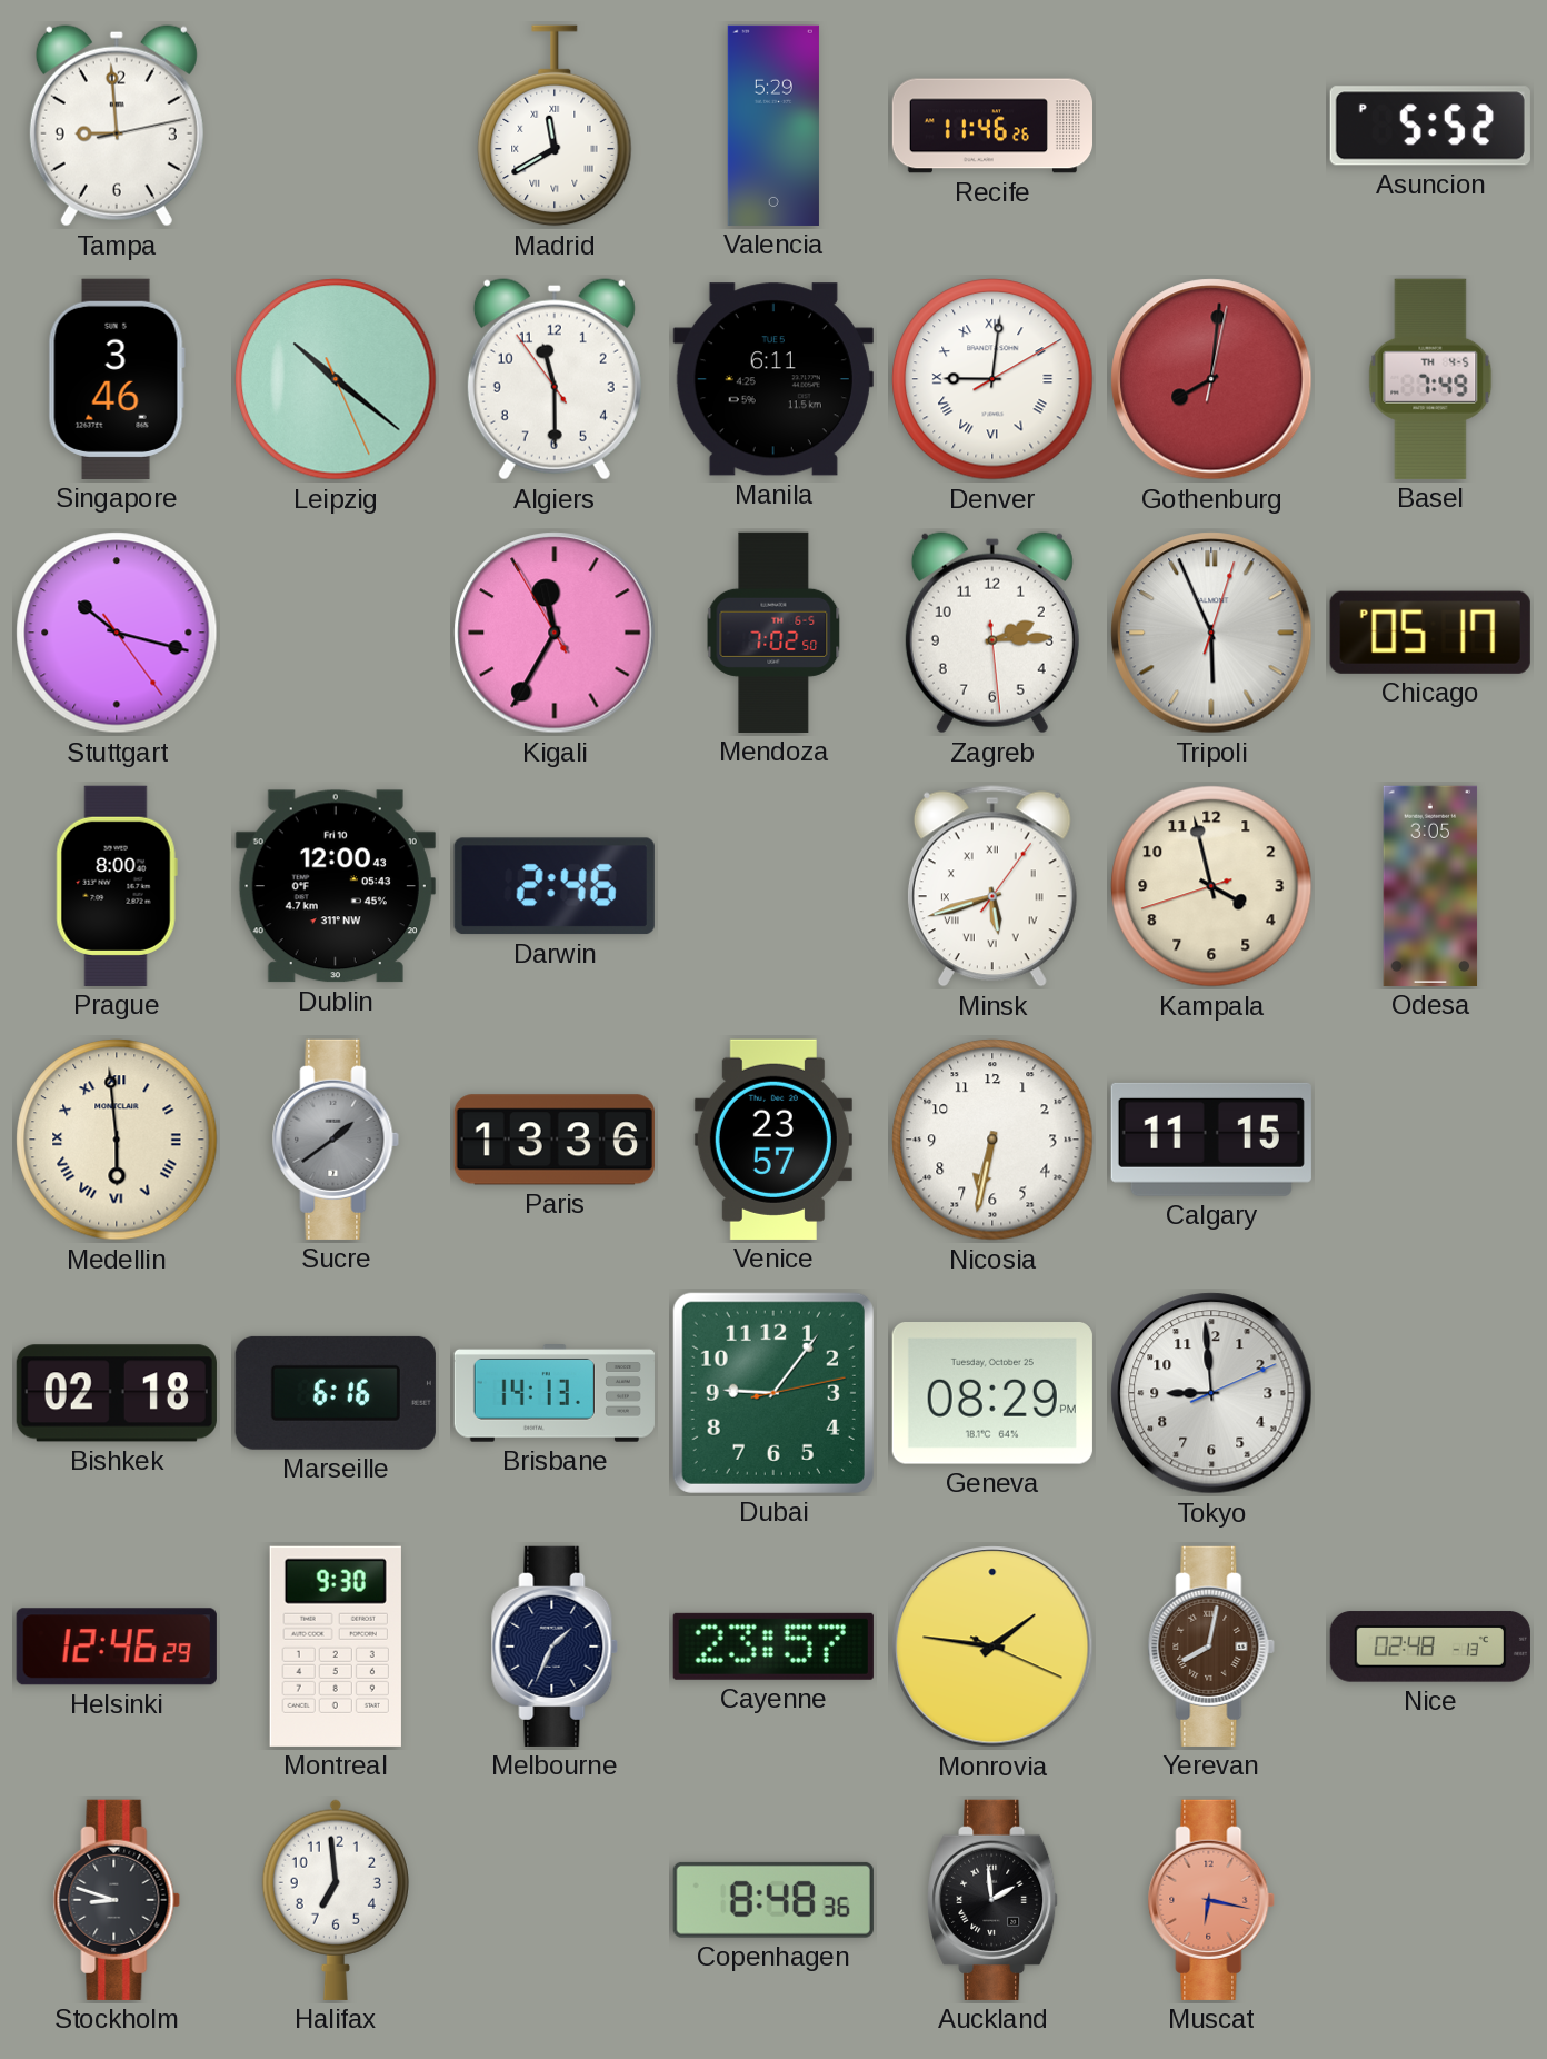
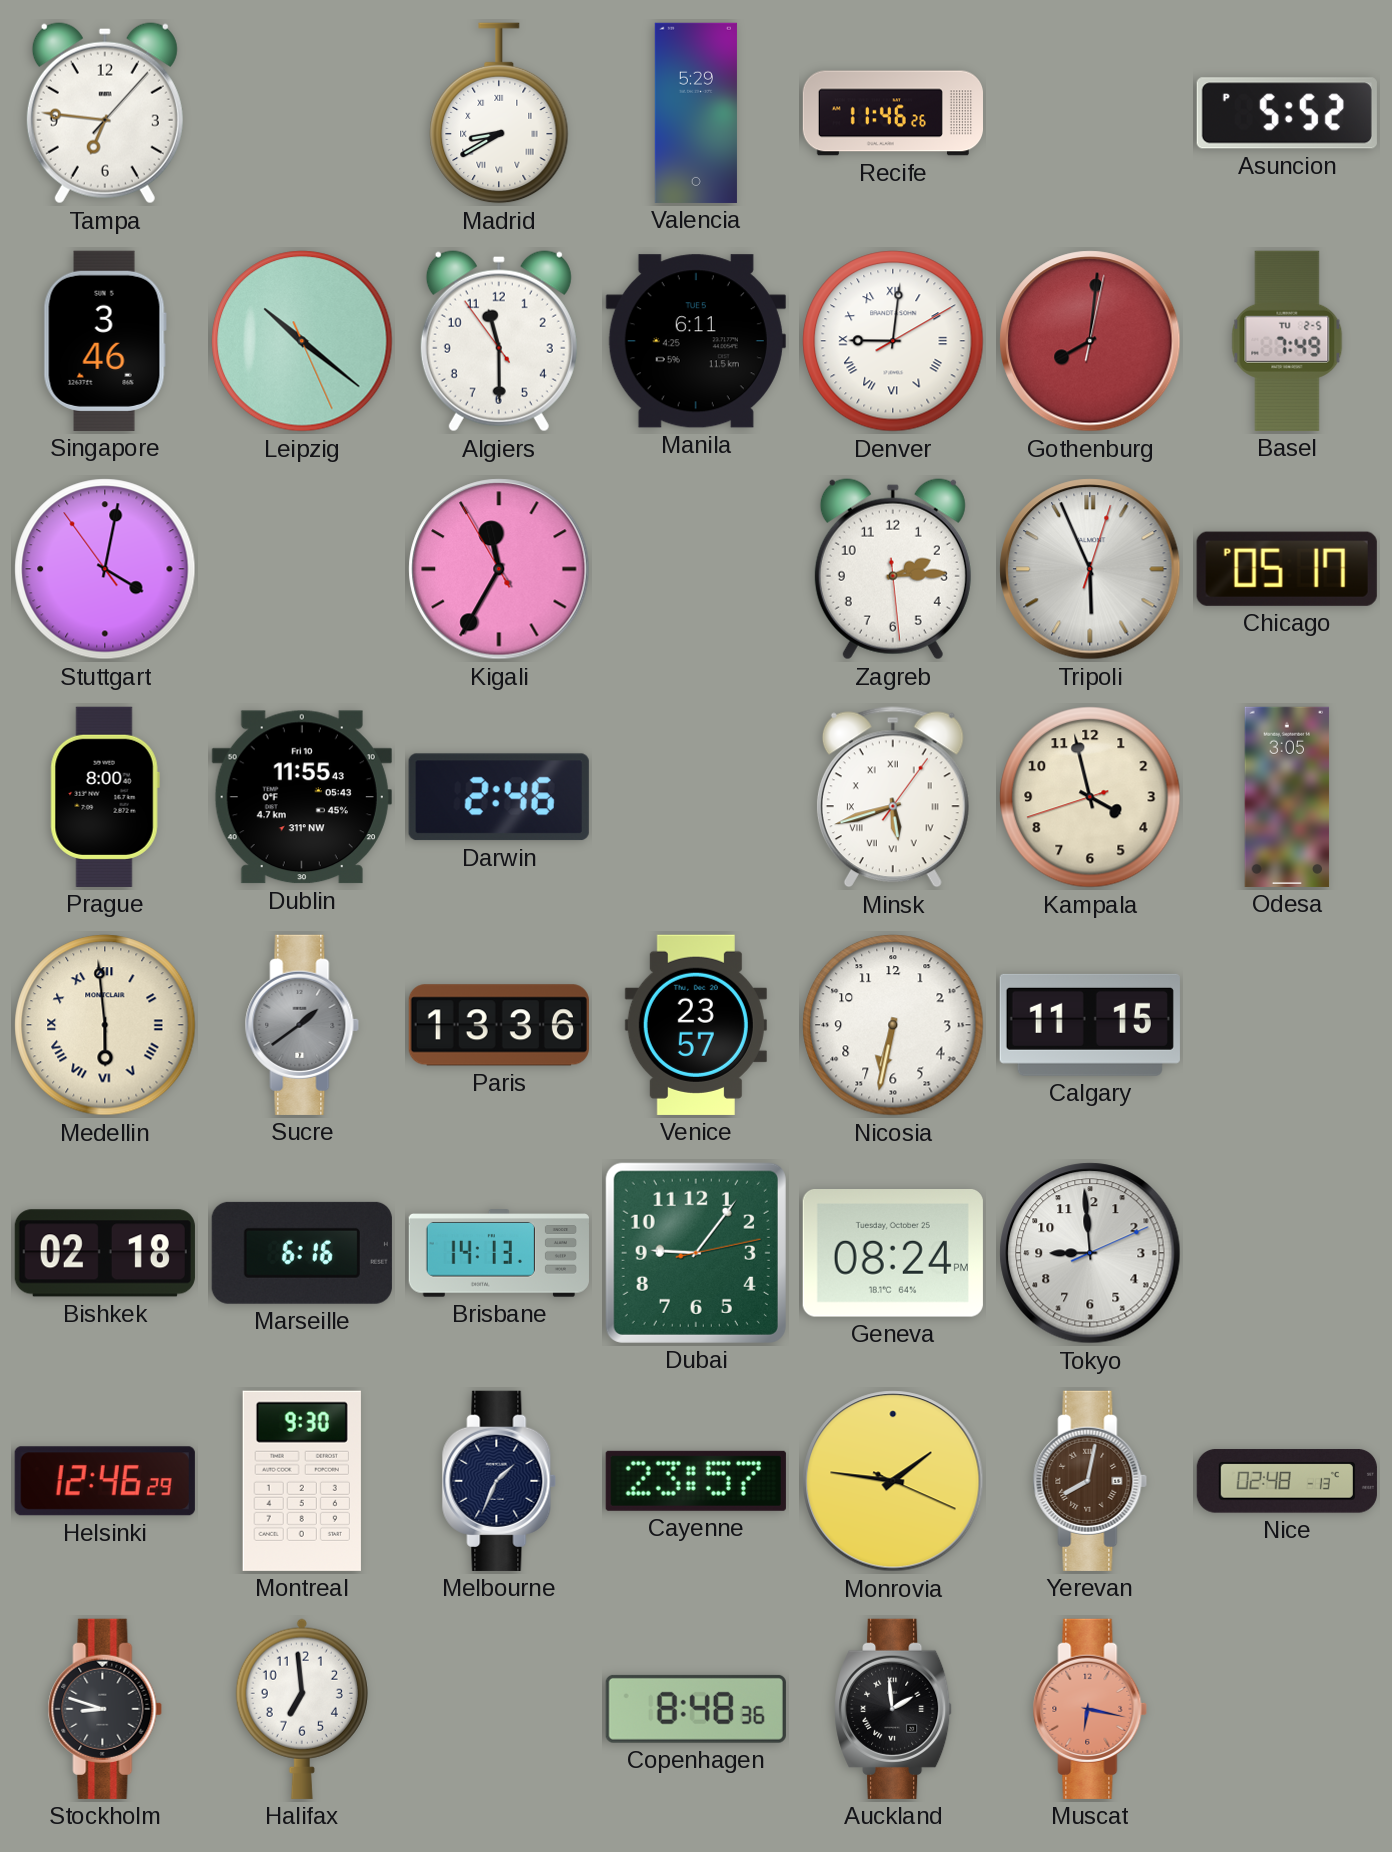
Tampa: 8:59 -> 6:46 (105, 113)
Madrid: 11:40 -> 8:40 (499, 113)
Basel date: TH 4-5 -> TU 2-5 (1287, 341)
Stuttgart: 10:17 -> 4:01 (105, 569)
Mendoza: 7:02 -> none (773, 633)
Dublin: 12:00 -> 11:55 (302, 797)
Geneva: 08:29 -> 08:24 (893, 1254)
